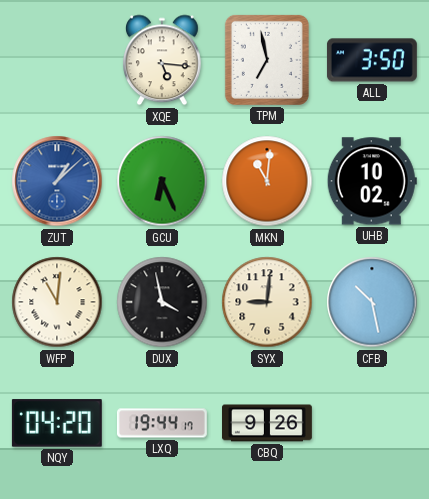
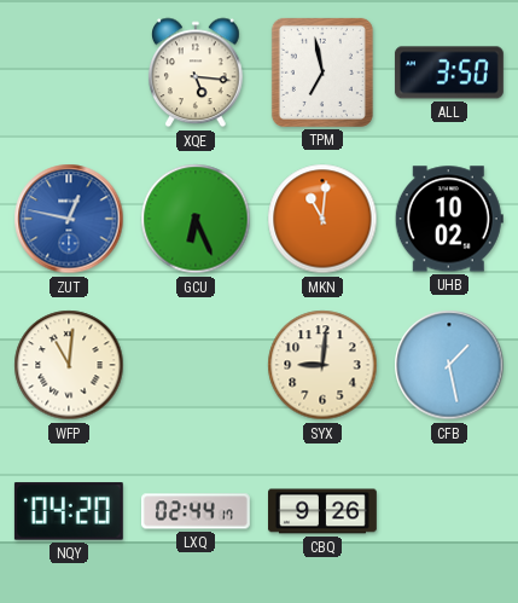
ZUT: 1:08 -> 12:47 (69, 219)
DUX: 3:58 -> none (162, 302)
CFB: 10:28 -> 1:28 (449, 365)
LXQ: 19:44 -> 02:44 (196, 511)
